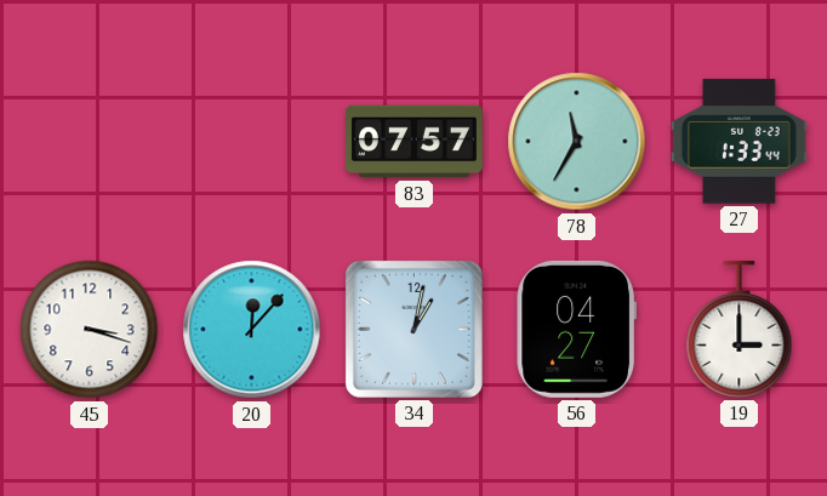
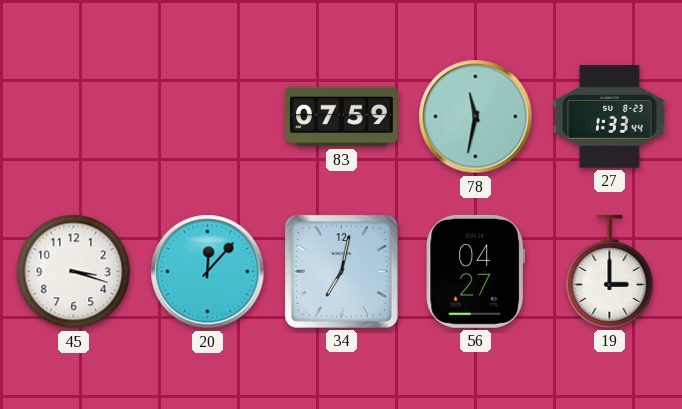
83: 07:57 -> 07:59 (341, 117)
78: 11:35 -> 11:32 (476, 117)
34: 1:02 -> 7:02 (341, 271)
